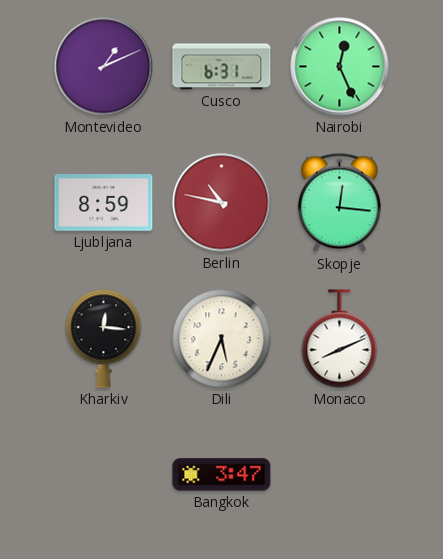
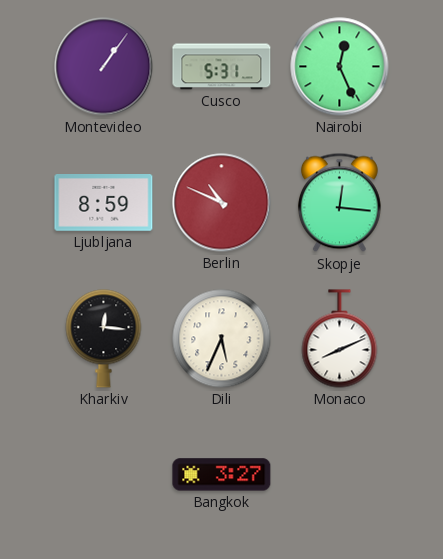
Montevideo: 1:11 -> 1:06 (104, 67)
Cusco: 6:31 -> 5:31 (222, 67)
Berlin: 10:47 -> 10:49 (222, 203)
Bangkok: 3:47 -> 3:27 (222, 475)
